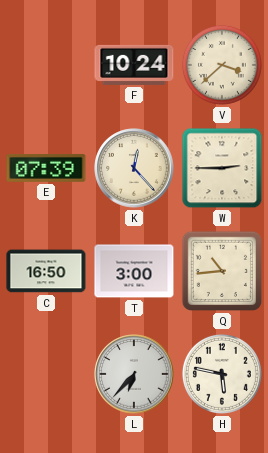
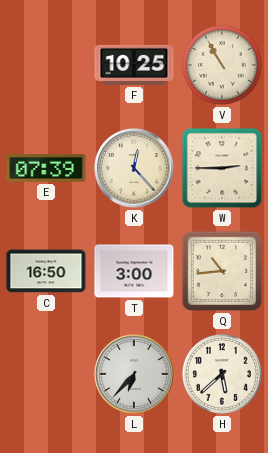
F: 10:24 -> 10:25 (134, 65)
V: 3:38 -> 10:55 (222, 65)
H: 5:47 -> 5:38 (222, 374)
